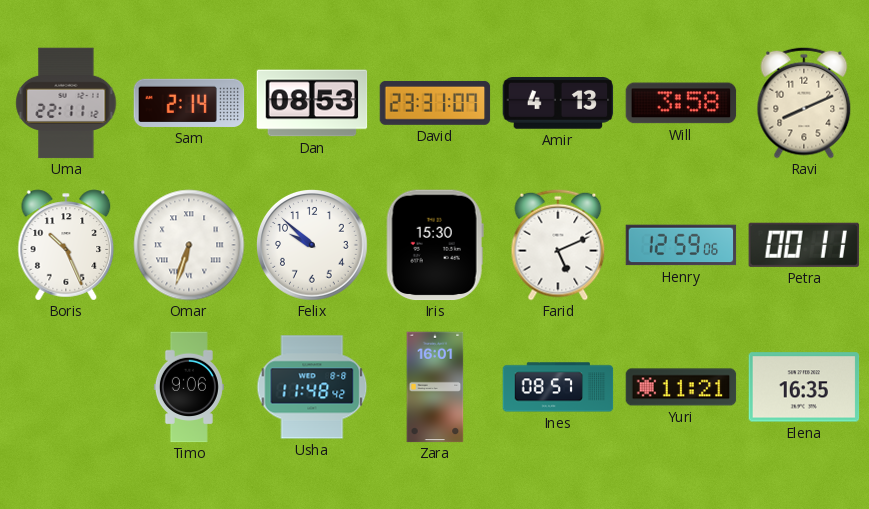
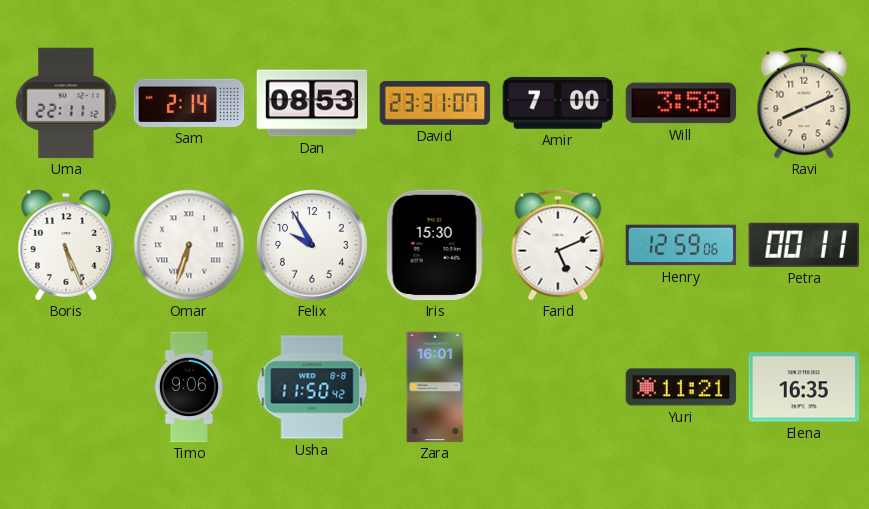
Amir: 4:13 -> 7:00 (558, 104)
Boris: 10:26 -> 5:26 (66, 245)
Felix: 9:52 -> 9:55 (312, 245)
Usha: 11:48 -> 11:50 (312, 387)
Ines: 08:57 -> none (558, 387)
